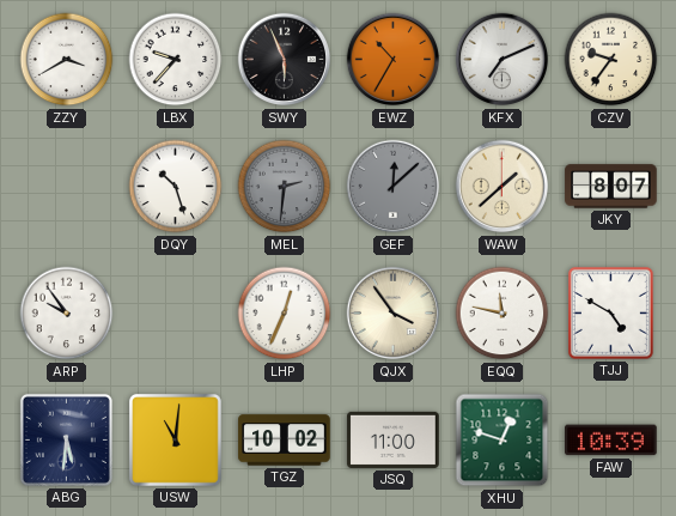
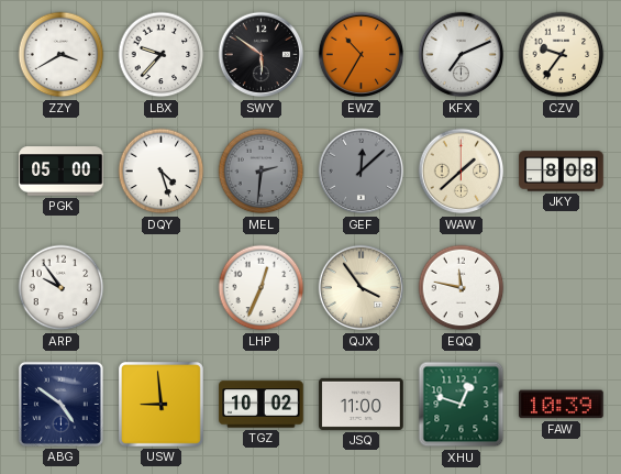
SWY: 5:56 -> 5:51 (262, 55)
PGK: none -> 05:00 (62, 172)
DQY: 10:27 -> 4:27 (162, 172)
JKY: 8:07 -> 8:08 (562, 172)
TJJ: 4:50 -> none (610, 312)
ABG: 5:31 -> 4:51 (60, 404)
USW: 11:01 -> 8:59 (160, 404)
